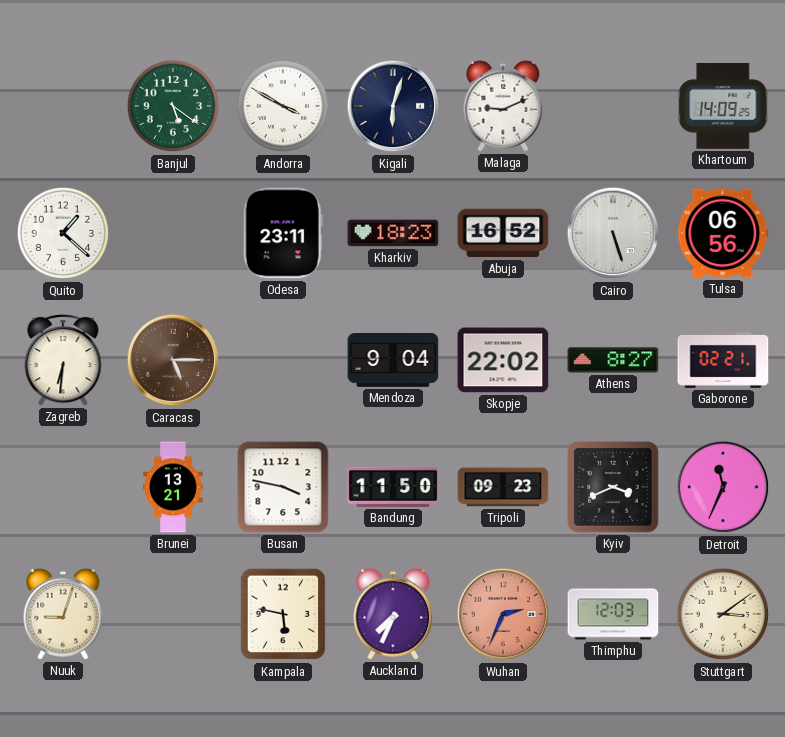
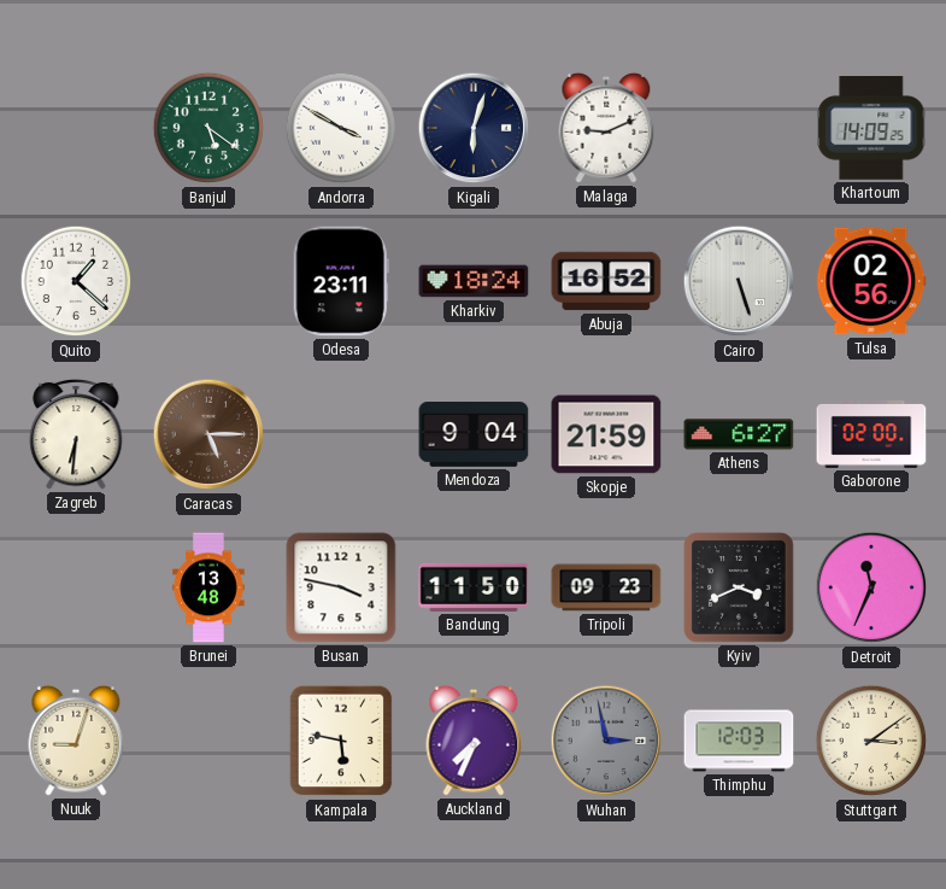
Kharkiv: 18:23 -> 18:24 (474, 281)
Tulsa: 06:56 -> 02:56 (871, 281)
Skopje: 22:02 -> 21:59 (606, 434)
Athens: 8:27 -> 6:27 (739, 434)
Gaborone: 02:21 -> 02:00 (871, 434)
Brunei: 13:21 -> 13:48 (208, 587)
Wuhan: 2:34 -> 2:58 (606, 741)
Wuhan dial: salmon -> grey (606, 741)
